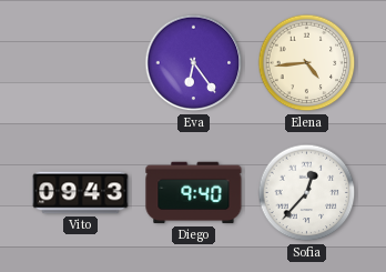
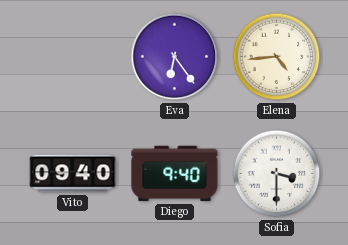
Vito: 09:43 -> 09:40 (73, 174)
Sofia: 12:37 -> 3:30 (277, 174)
